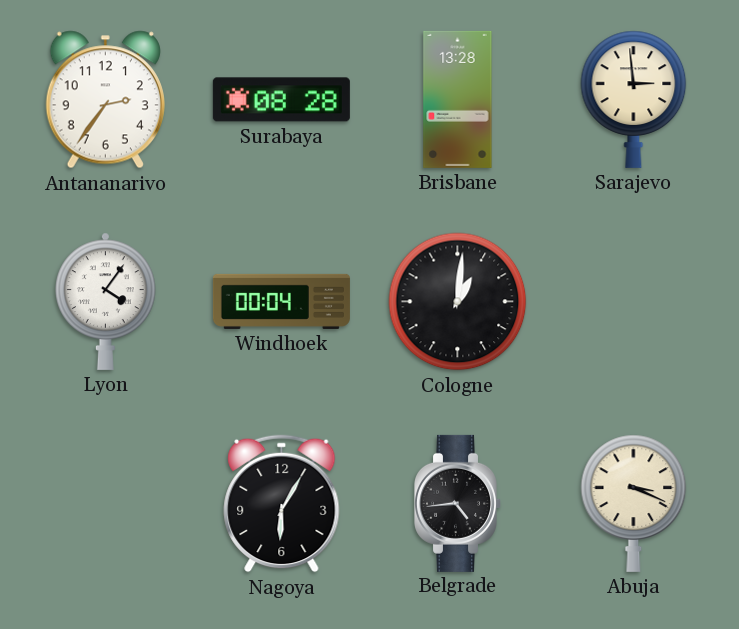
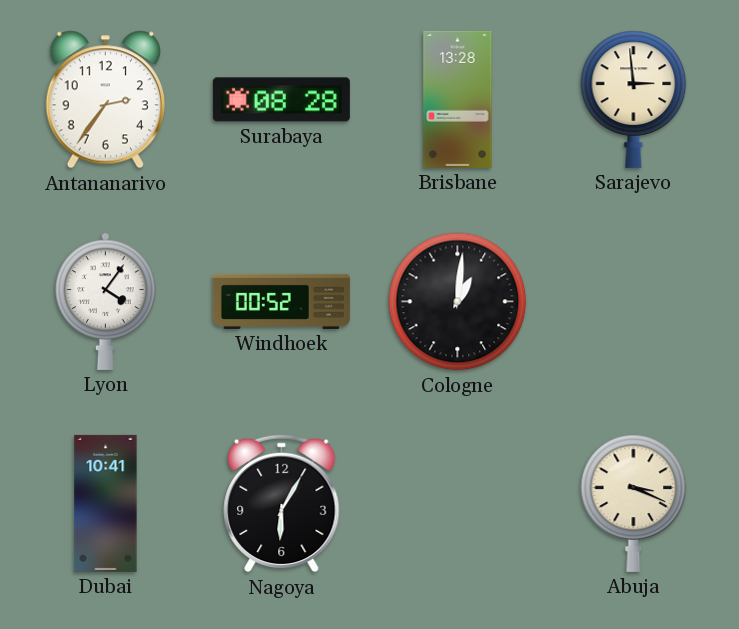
Windhoek: 00:04 -> 00:52 (281, 301)
Dubai: none -> 10:41 (106, 503)
Belgrade: 4:44 -> none (458, 503)
